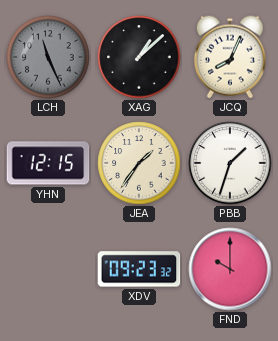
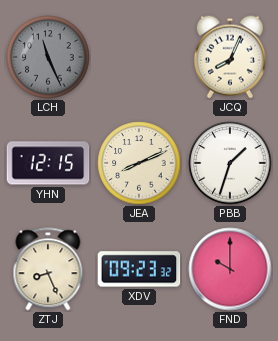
XAG: 1:08 -> none (139, 57)
JEA: 1:36 -> 8:11 (139, 163)
ZTJ: none -> 8:26 (48, 269)
